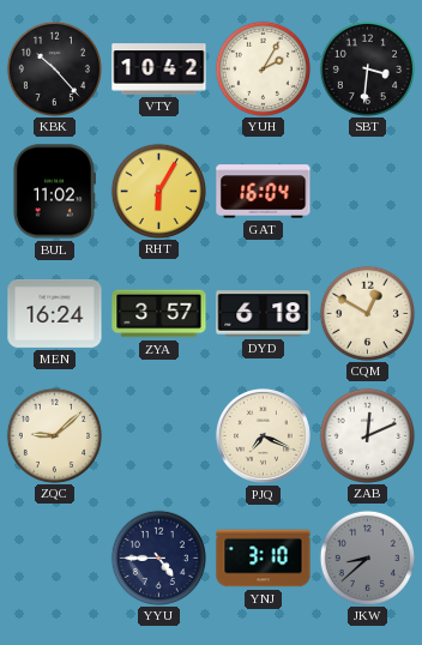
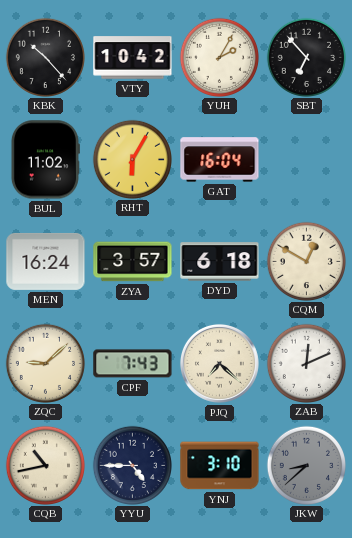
SBT: 3:31 -> 6:53 (306, 57)
CPF: none -> 7:43 (133, 364)
PJQ: 7:19 -> 7:22 (219, 363)
CQB: none -> 10:43 (45, 465)
